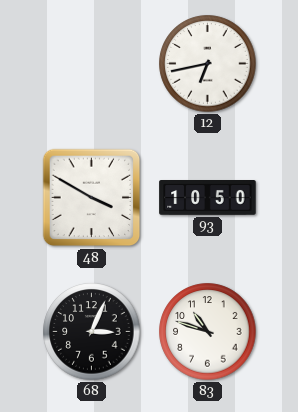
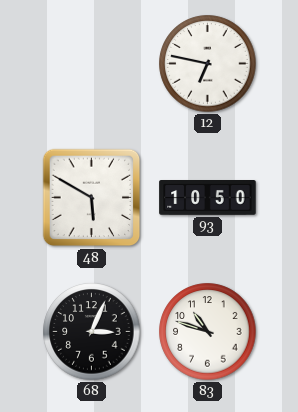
12: 6:43 -> 6:47 (208, 64)
48: 3:50 -> 5:50 (92, 198)
